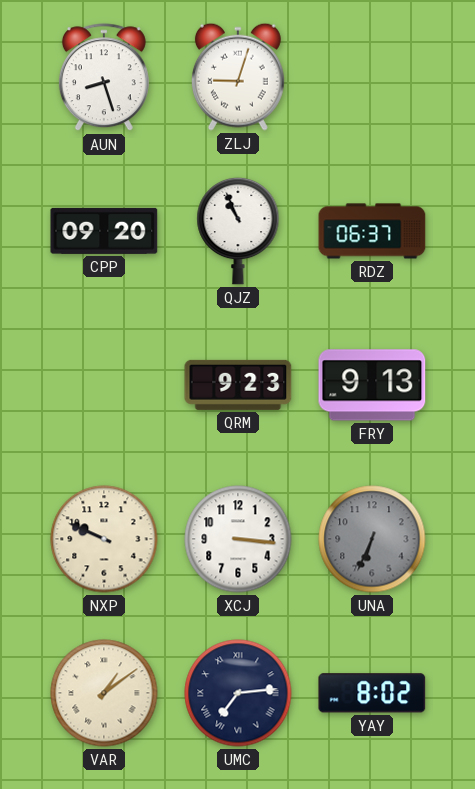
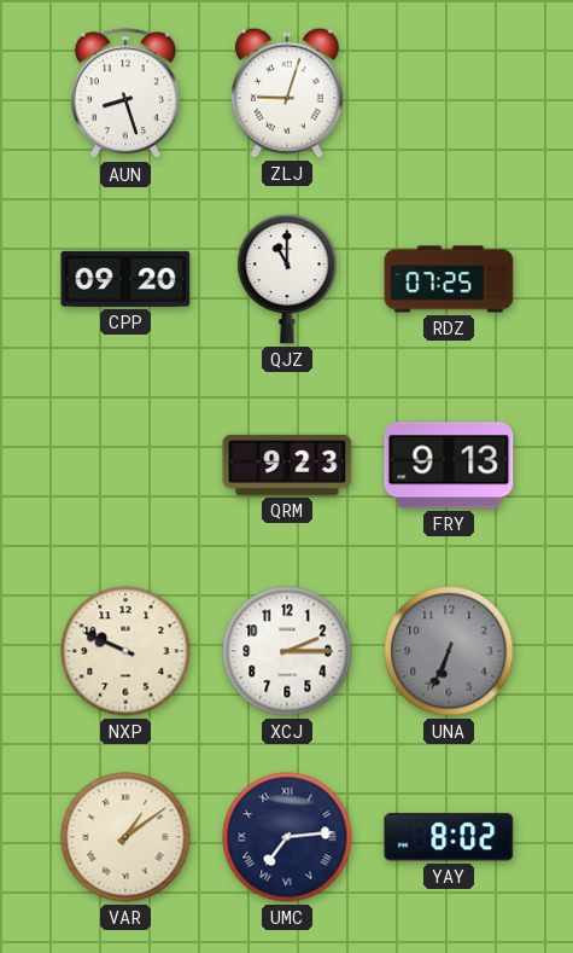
QJZ: 10:56 -> 11:00 (287, 279)
RDZ: 06:37 -> 07:25 (449, 279)
XCJ: 3:16 -> 2:15 (287, 651)
